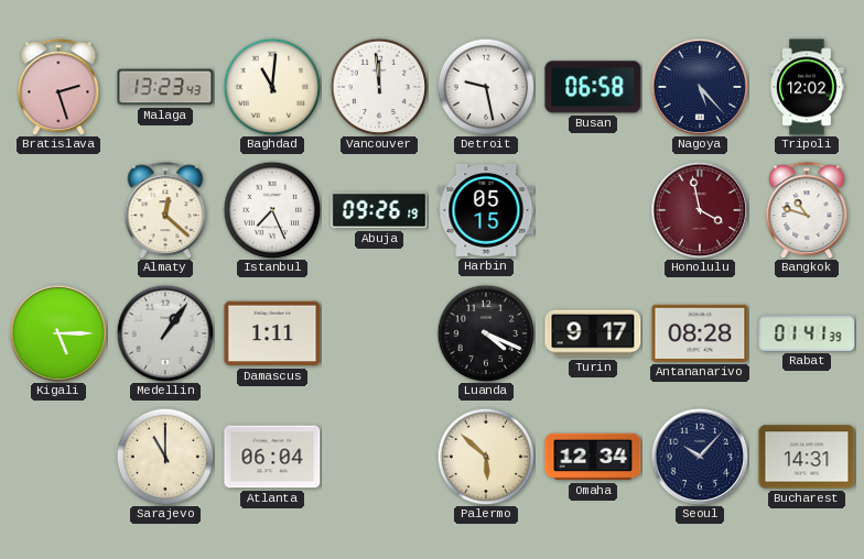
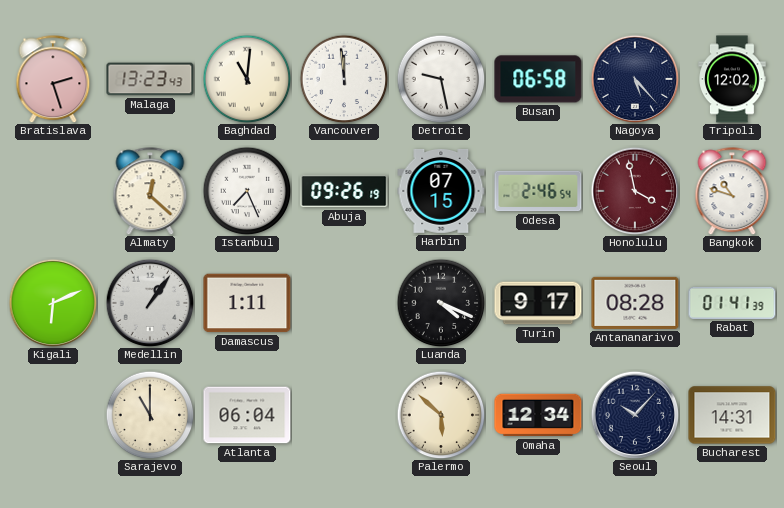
Harbin: 05:15 -> 07:15 (441, 191)
Odesa: none -> 2:46 (538, 191)
Kigali: 5:15 -> 6:11 (53, 303)
